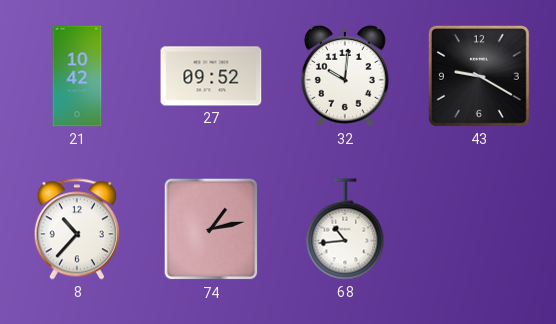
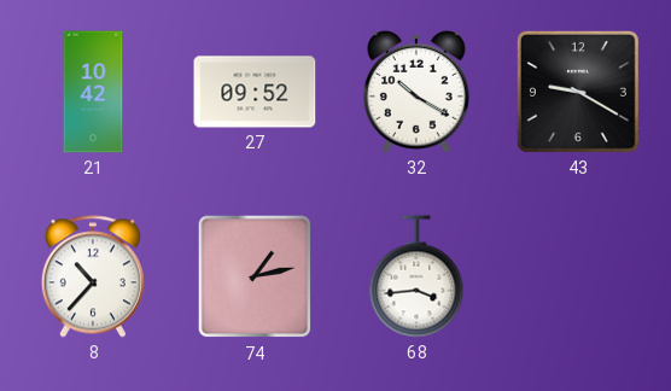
32: 10:01 -> 10:20 (416, 92)
68: 10:44 -> 3:44 (416, 276)
